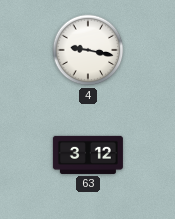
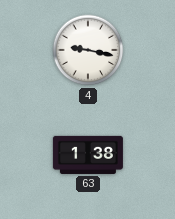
63: 3:12 -> 1:38 (88, 155)
